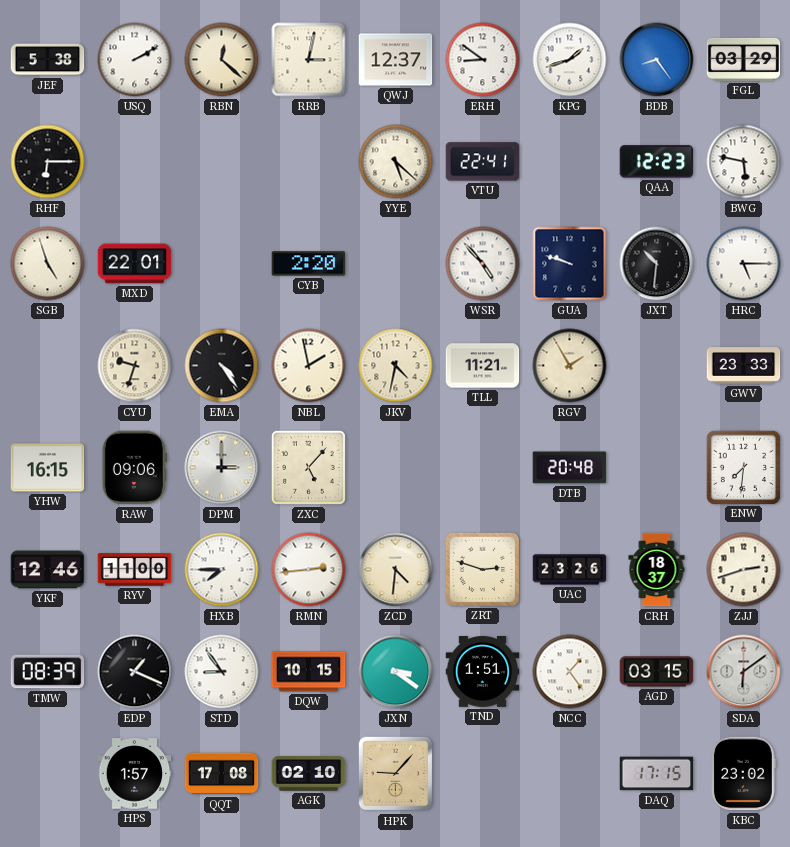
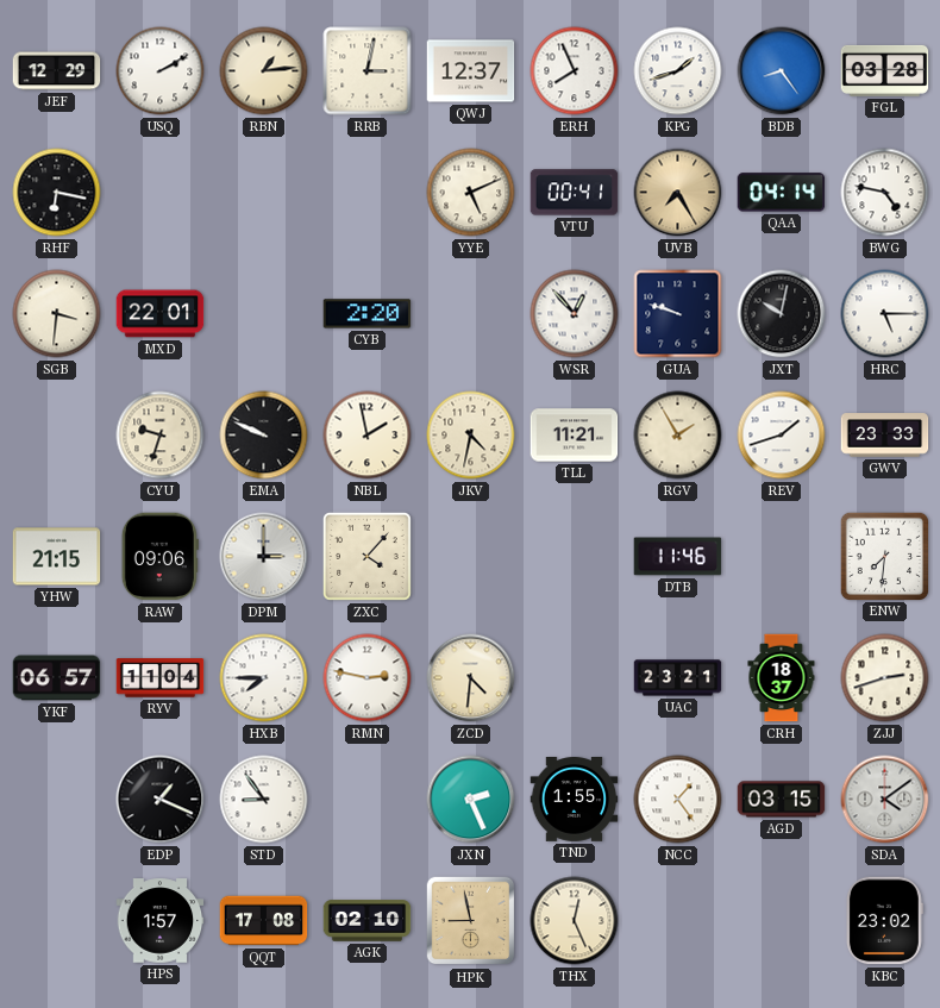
JEF: 5:38 -> 12:29 (57, 71)
RBN: 12:22 -> 1:14 (264, 71)
ERH: 8:51 -> 7:56 (575, 71)
FGL: 03:29 -> 03:28 (885, 70)
RHF: 6:15 -> 6:17 (57, 193)
YYE: 5:22 -> 5:11 (471, 193)
VTU: 22:41 -> 00:41 (575, 193)
UVB: none -> 7:25 (678, 193)
QAA: 12:23 -> 04:14 (782, 193)
BWG: 5:47 -> 4:47 (885, 193)
SGB: 4:57 -> 3:31 (57, 314)
WSR: 4:53 -> 12:53 (575, 314)
JXT: 10:31 -> 10:02 (782, 314)
EMA: 4:24 -> 9:49 (264, 436)
REV: none -> 1:42 (782, 436)
YHW: 16:15 -> 21:15 (57, 557)
ZXC: 5:07 -> 4:07 (366, 556)
DTB: 20:48 -> 11:46 (678, 557)
YKF: 12:46 -> 06:57 (57, 678)
RYV: 11:00 -> 11:04 (161, 678)
RMN: 2:44 -> 2:47 (368, 678)
ZRT: 2:48 -> none (482, 569)
UAC: 23:26 -> 23:21 (678, 678)
TMW: 08:39 -> none (48, 672)
DQW: 10:15 -> none (309, 672)
JXN: 3:21 -> 2:26 (471, 800)
TND: 1:51 -> 1:55 (575, 800)
SDA: 6:09 -> 4:09 (885, 800)
HPK: 9:07 -> 8:58 (471, 921)
THX: none -> 12:26 (575, 921)
DAQ: 17:15 -> none (657, 774)
